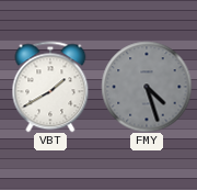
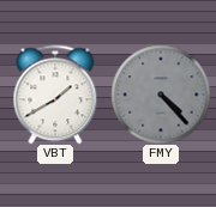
FMY: 4:27 -> 4:23 (161, 95)
